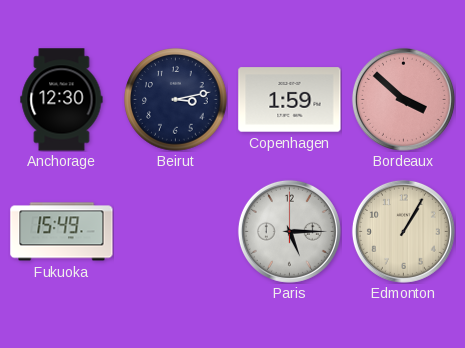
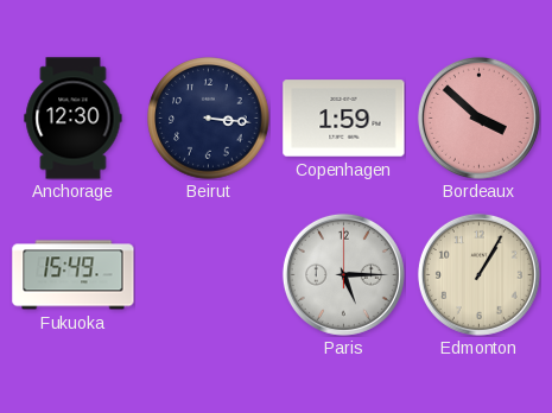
Beirut: 3:13 -> 3:16 (209, 119)
